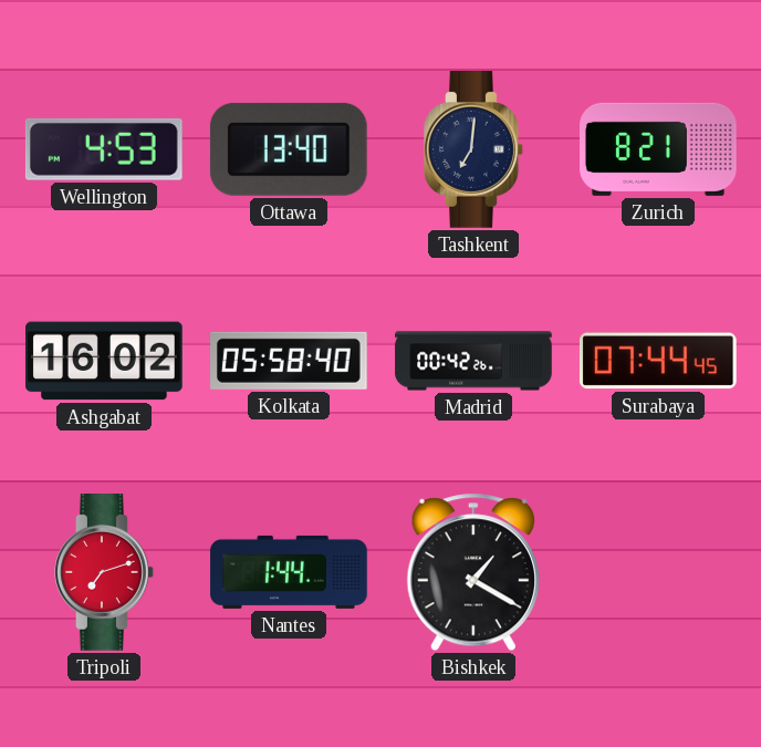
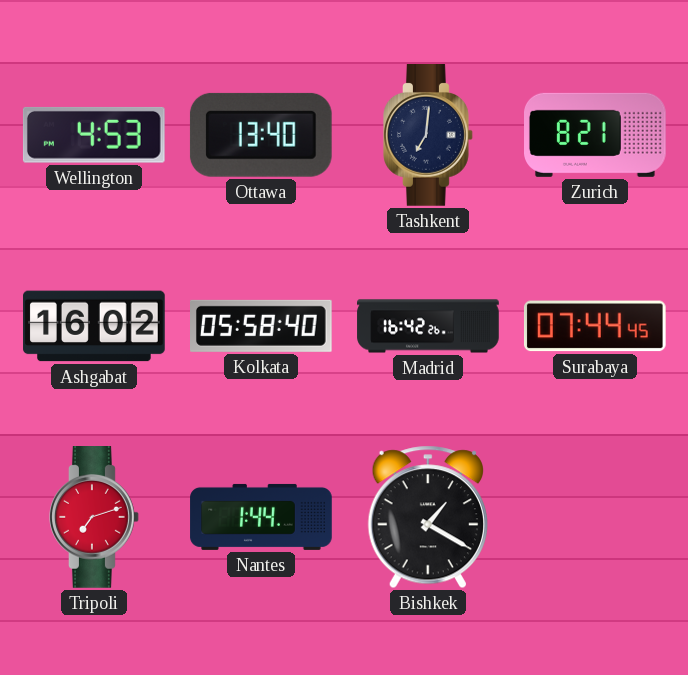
Madrid: 00:42 -> 16:42 (428, 326)
